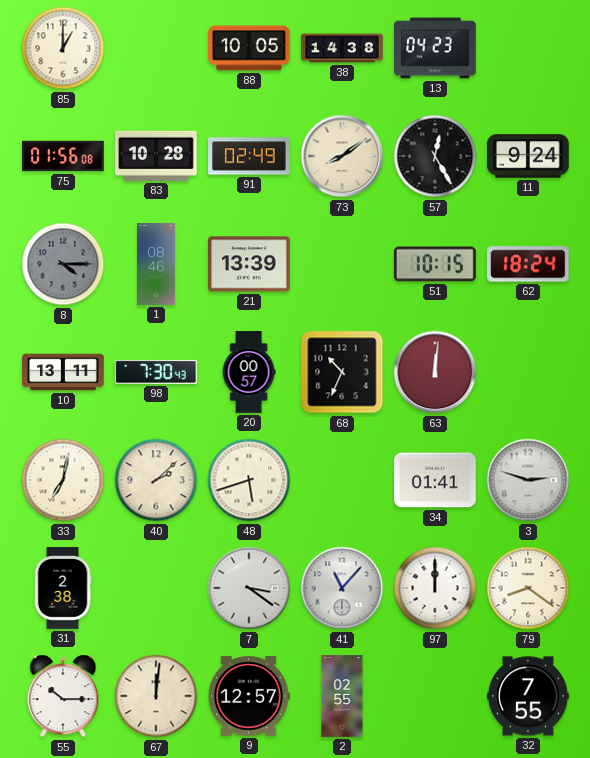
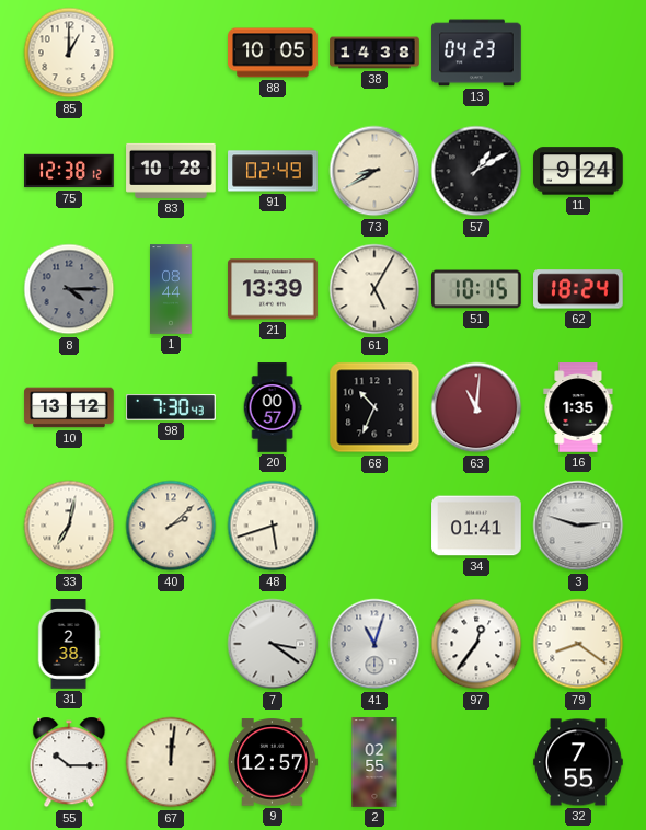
75: 01:56 -> 12:38 (69, 171)
73: 8:09 -> 8:40 (374, 171)
57: 12:25 -> 1:10 (476, 171)
1: 08:46 -> 08:44 (171, 289)
61: none -> 5:05 (374, 289)
10: 13:11 -> 13:12 (69, 407)
63: 12:01 -> 11:01 (476, 407)
16: none -> 1:35 (578, 407)
41: 11:07 -> 11:03 (374, 644)
97: 12:00 -> 12:36 (476, 644)
